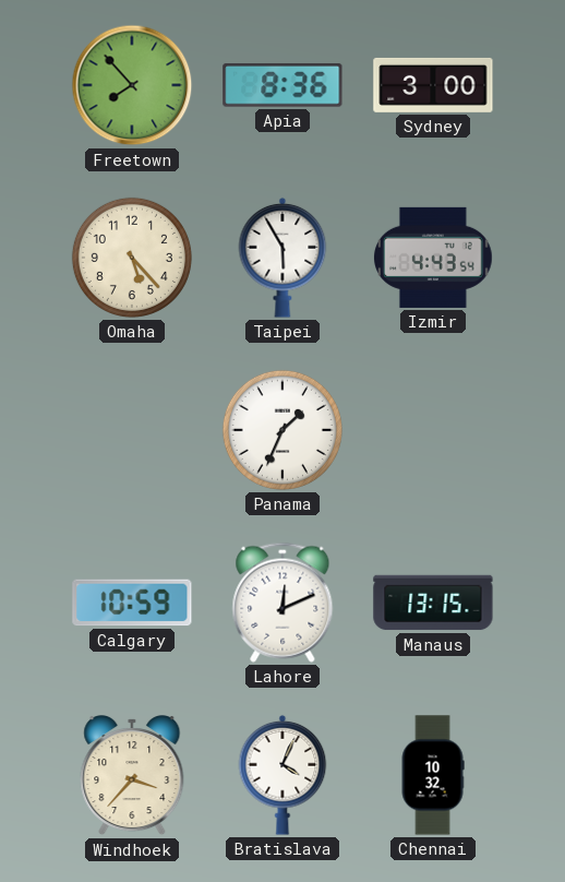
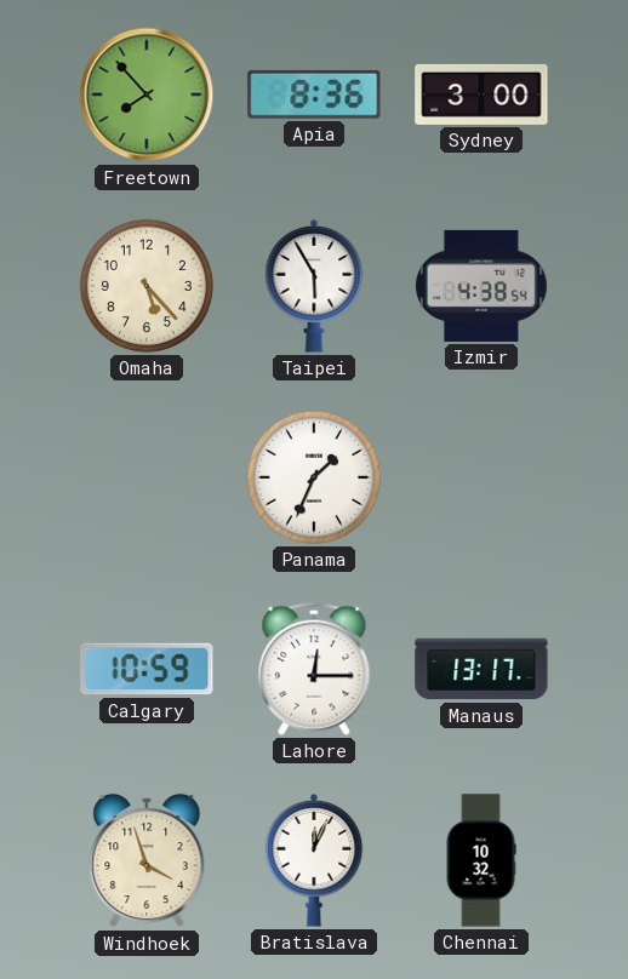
Izmir: 4:43 -> 4:38 (483, 286)
Lahore: 12:11 -> 12:15 (314, 669)
Manaus: 13:15 -> 13:17 (481, 669)
Windhoek: 3:37 -> 3:57 (147, 861)
Bratislava: 4:04 -> 12:04 (314, 860)
